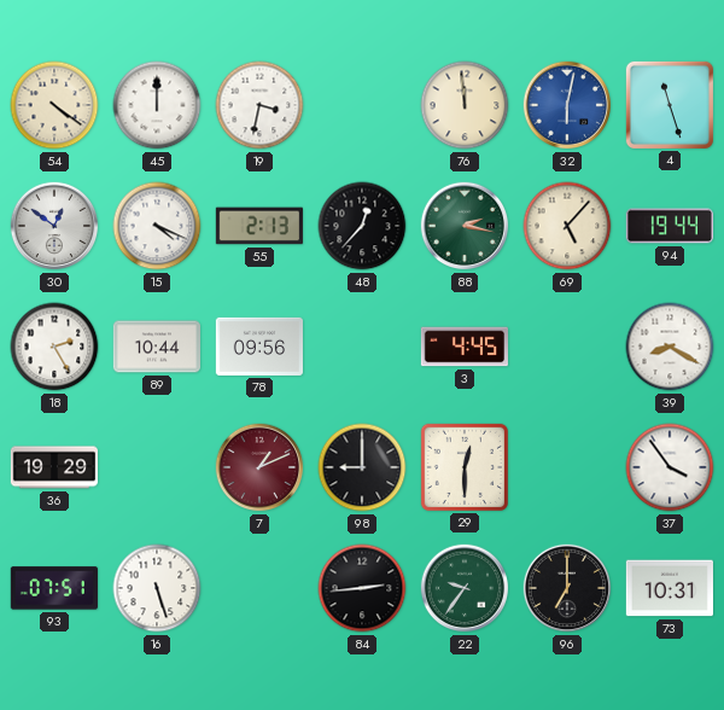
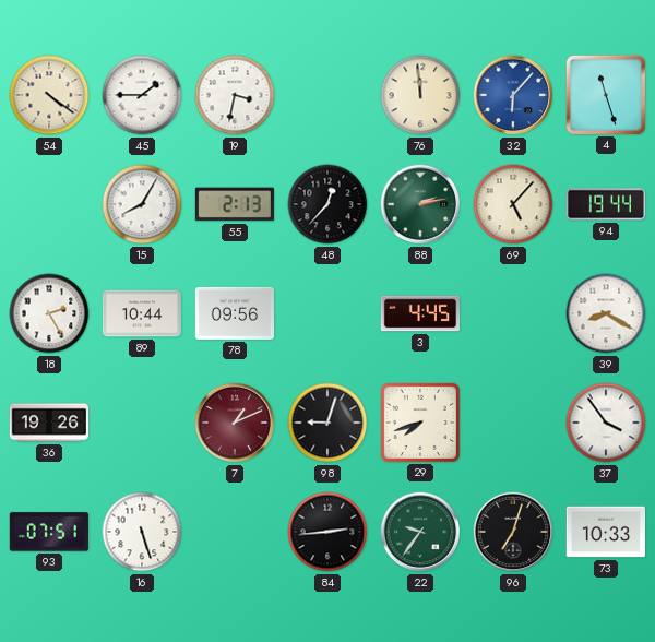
45: 12:00 -> 1:45 (142, 95)
32: 6:02 -> 6:07 (513, 95)
30: 12:51 -> none (54, 226)
15: 4:19 -> 8:05 (142, 204)
88: 2:17 -> 2:13 (420, 204)
36: 19:29 -> 19:26 (48, 423)
98: 9:00 -> 9:03 (327, 423)
29: 12:30 -> 7:42 (420, 423)
96: 7:00 -> 7:03 (513, 532)
73: 10:31 -> 10:33 (605, 532)
